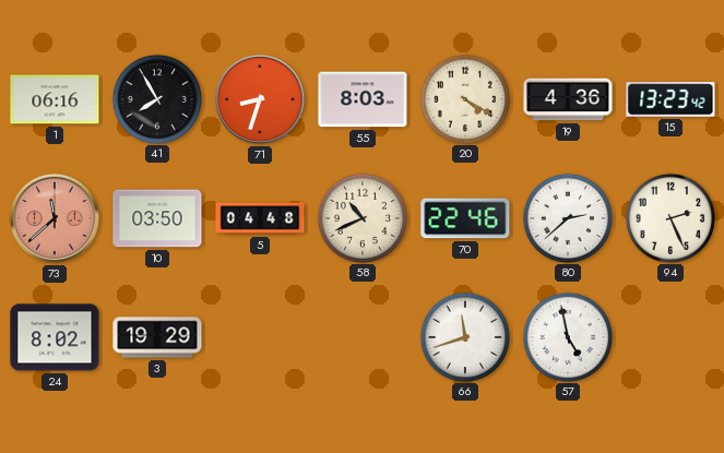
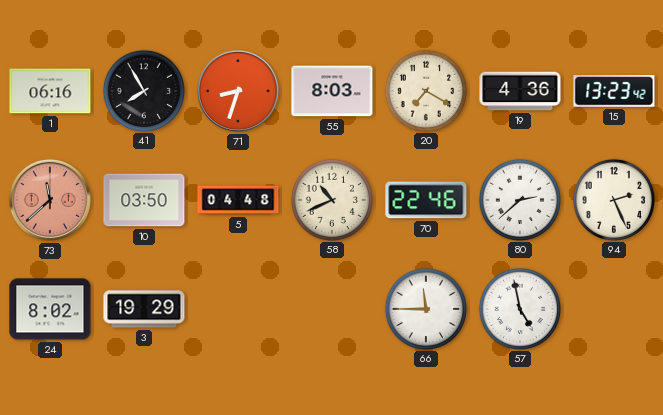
20: 4:20 -> 7:20 (425, 90)
66: 11:42 -> 11:45 (425, 308)
